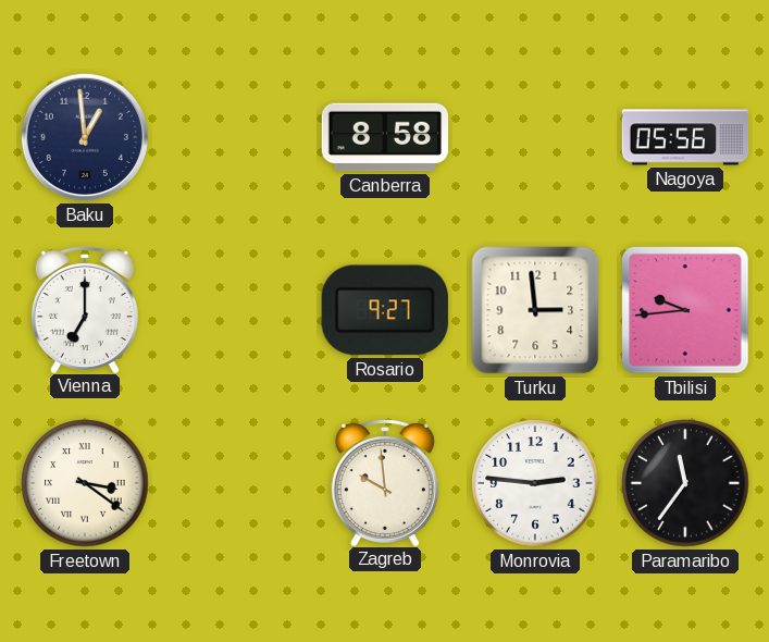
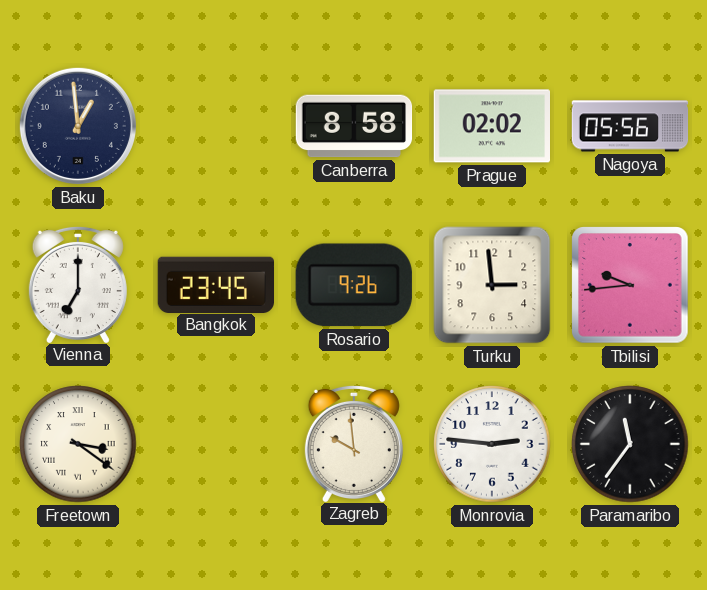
Prague: none -> 02:02 (491, 126)
Bangkok: none -> 23:45 (215, 284)
Rosario: 9:27 -> 9:26 (354, 285)
